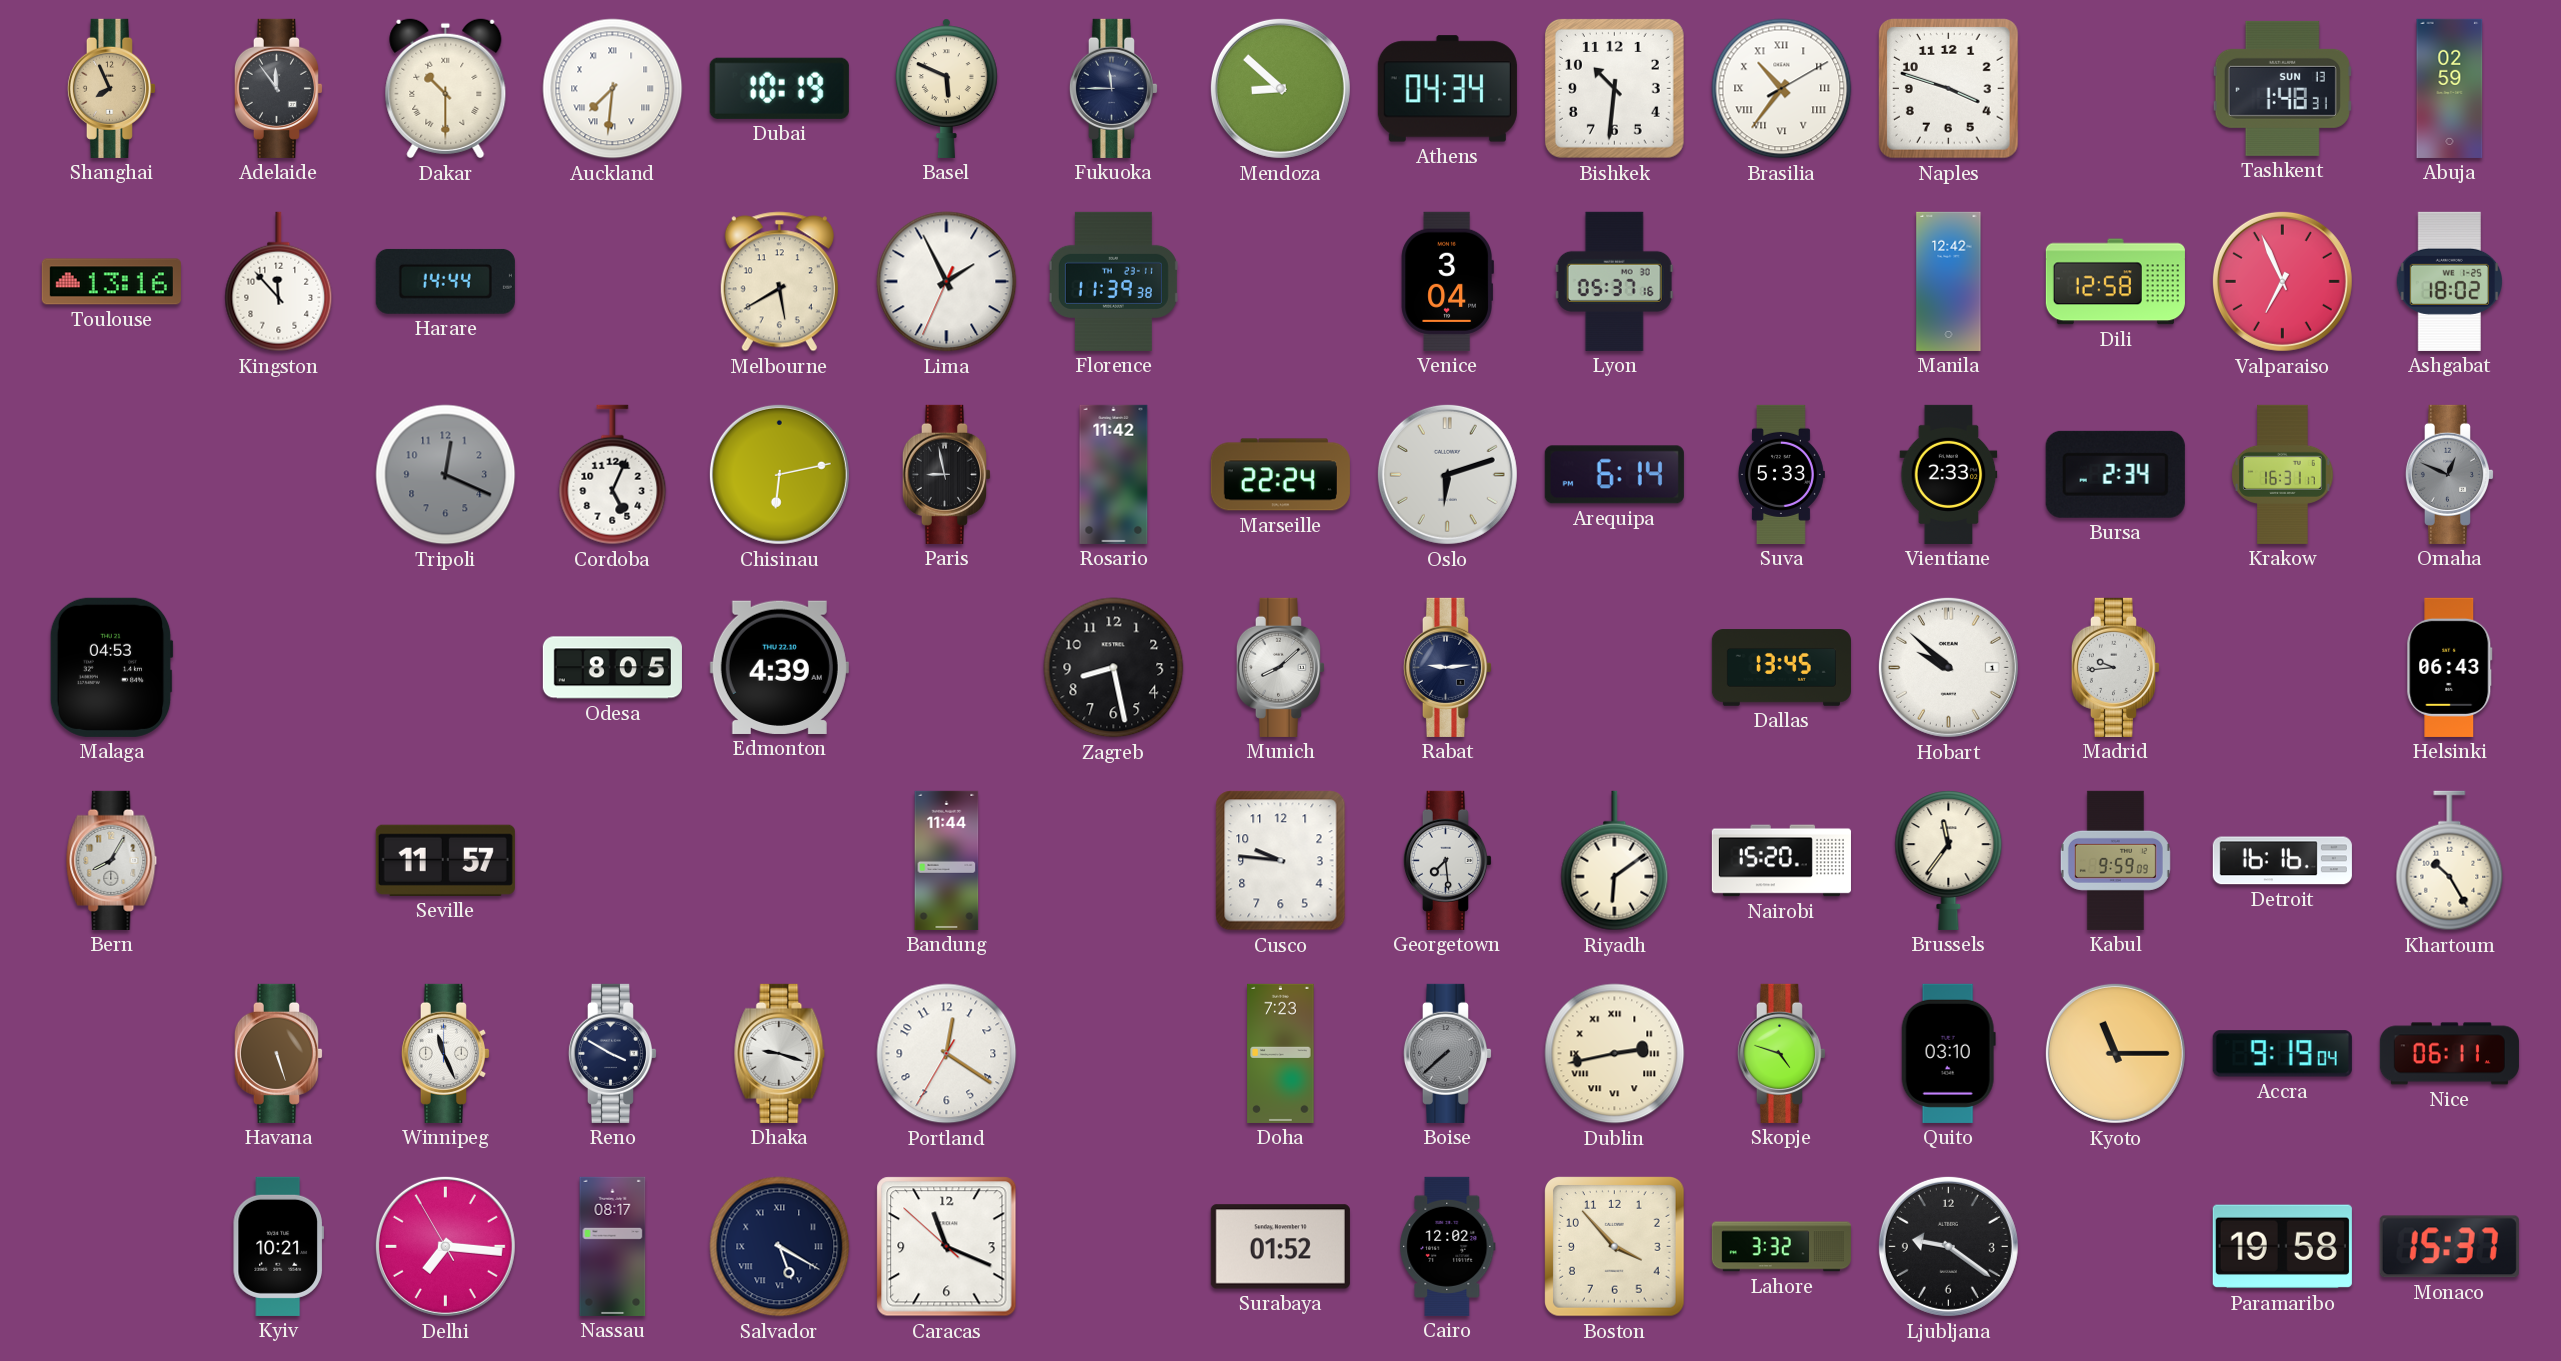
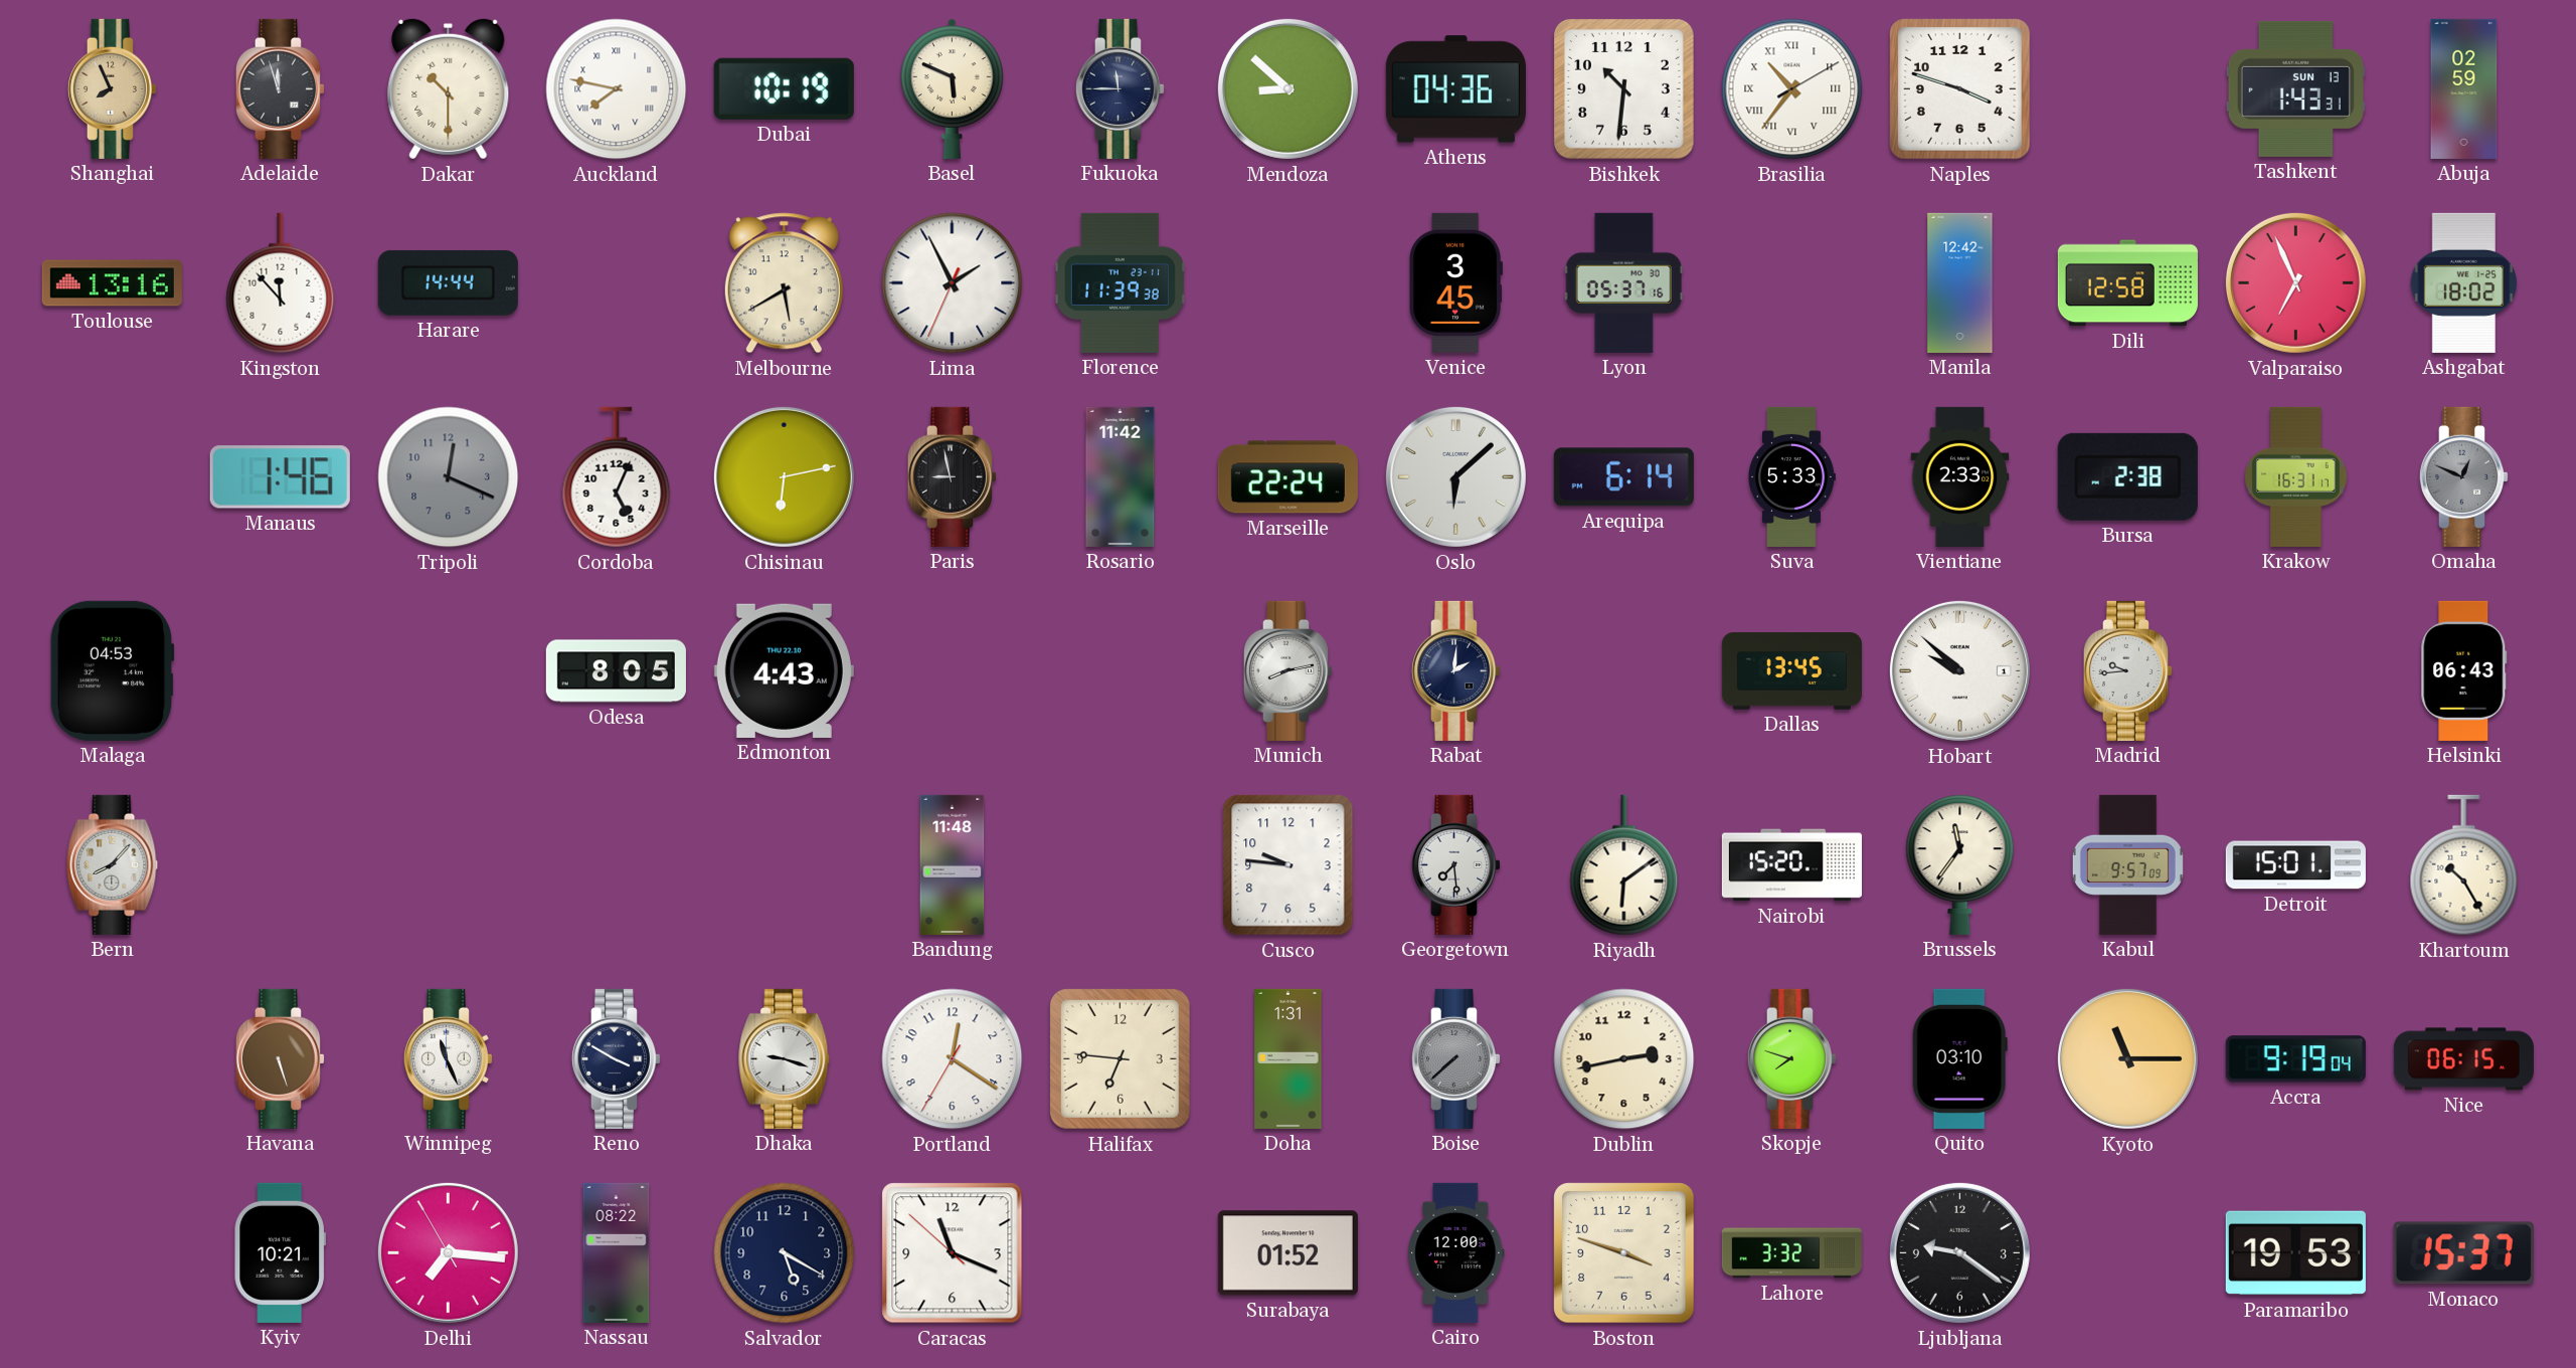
Adelaide: 11:54 -> 11:57 (280, 88)
Auckland: 7:31 -> 7:47 (617, 89)
Athens: 04:34 -> 04:36 (1455, 89)
Tashkent: 1:48 -> 1:43 (2295, 88)
Venice: 3:04 -> 3:45 (1455, 282)
Manaus: none -> 1:46 (280, 477)
Oslo: 6:12 -> 6:08 (1455, 476)
Bursa: 2:34 -> 2:38 (2127, 476)
Edmonton: 4:39 -> 4:43 (784, 670)
Zagreb: 8:28 -> none (1114, 668)
Munich: 8:08 -> 8:13 (1287, 670)
Rabat: 9:14 -> 2:01 (1455, 670)
Bern: 8:05 -> 8:07 (113, 864)
Seville: 11:57 -> none (445, 860)
Bandung: 11:44 -> 11:48 (953, 864)
Kabul: 9:59 -> 9:57 (2127, 864)
Detroit: 16:16 -> 15:01 (2295, 865)
Halifax: none -> 6:46 (1120, 1058)
Doha: 7:23 -> 1:31 (1289, 1058)
Dublin numerals: Roman -> Arabic (1624, 1059)
Skopje: 4:48 -> 7:48 (1791, 1058)
Nice: 06:11 -> 06:15 (2463, 1059)
Nassau: 08:17 -> 08:22 (617, 1252)
Salvador numerals: Roman -> Arabic (785, 1253)
Cairo: 12:02 -> 12:00 (1456, 1252)
Boston: 3:53 -> 3:48 (1624, 1253)
Paramaribo: 19:58 -> 19:53 (2295, 1253)
